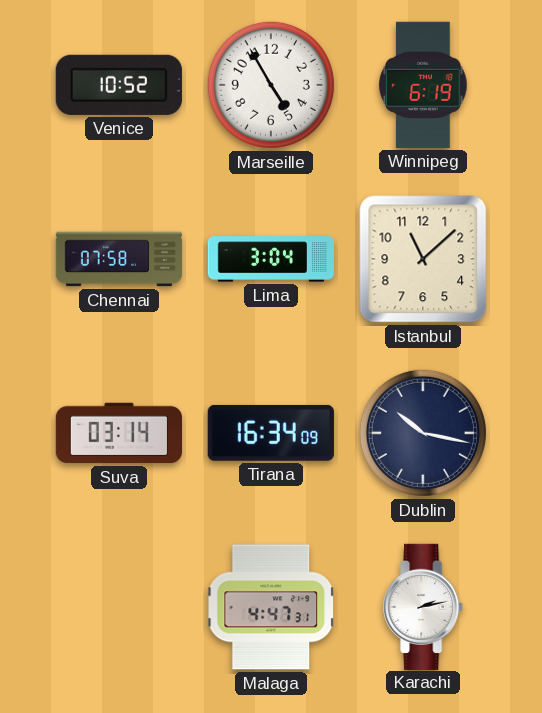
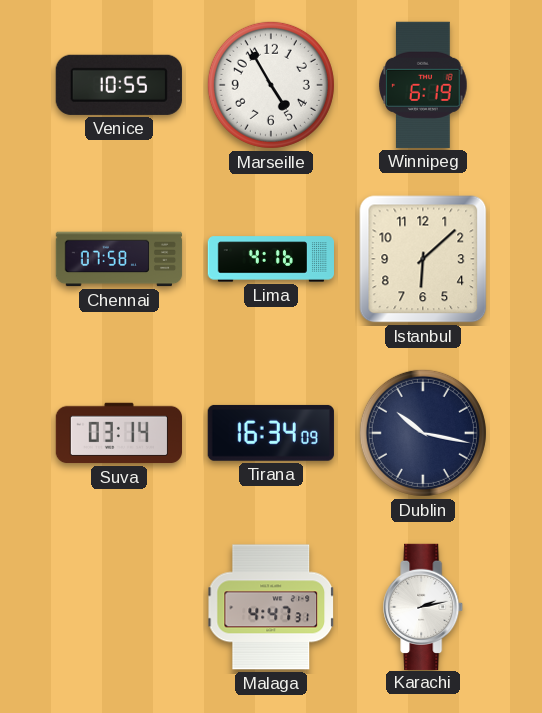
Venice: 10:52 -> 10:55 (119, 85)
Lima: 3:04 -> 4:16 (271, 259)
Istanbul: 11:08 -> 6:08 (423, 259)
